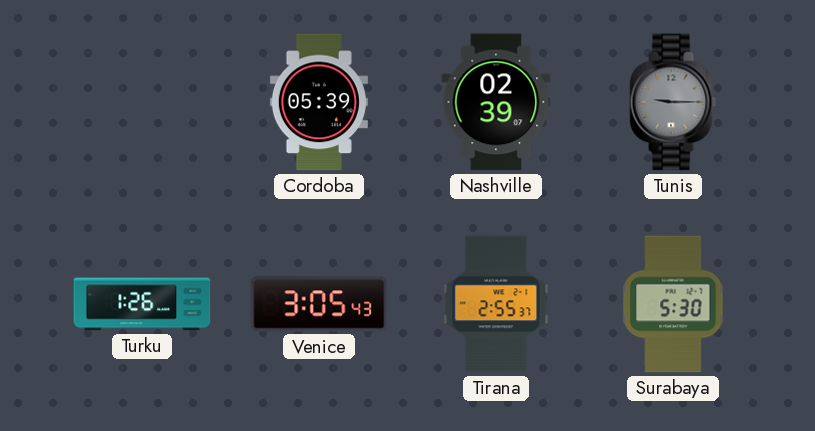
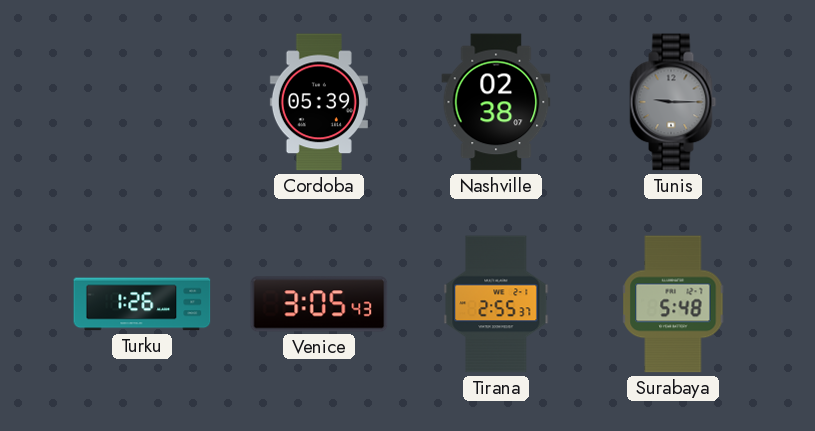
Nashville: 02:39 -> 02:38 (496, 102)
Surabaya: 5:30 -> 5:48 (673, 304)
